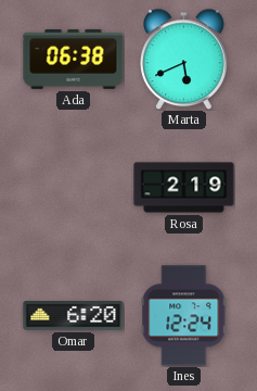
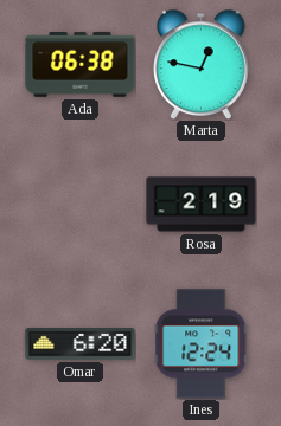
Marta: 5:41 -> 12:47 (202, 64)
